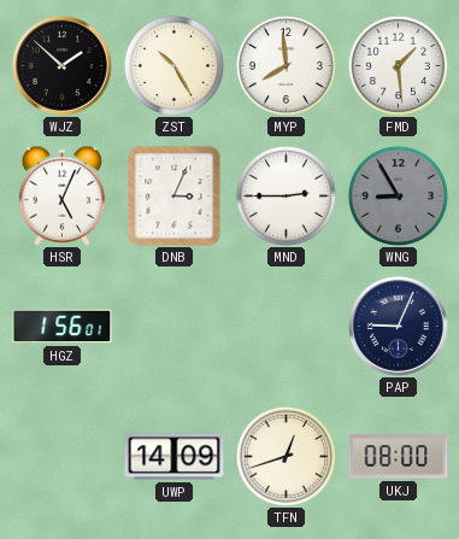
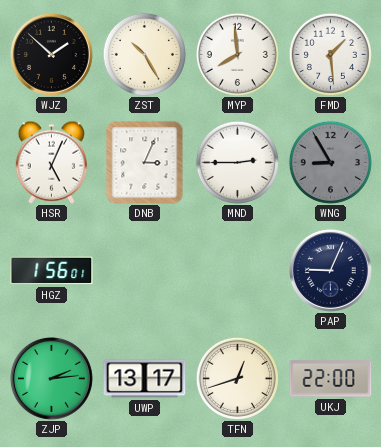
ZJP: none -> 2:14 (51, 378)
UWP: 14:09 -> 13:17 (145, 379)
UKJ: 08:00 -> 22:00 (331, 379)
